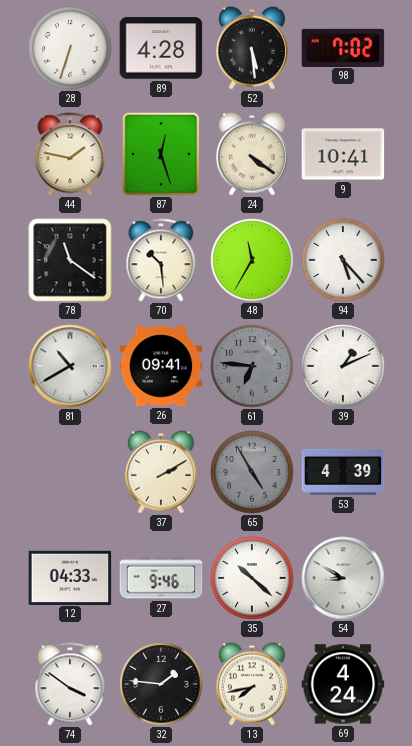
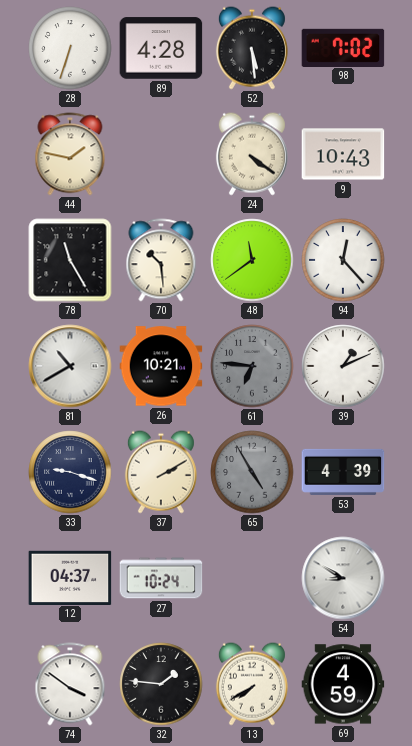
87: 12:27 -> none (161, 154)
9: 10:41 -> 10:43 (343, 154)
78: 11:21 -> 11:25 (70, 260)
48: 11:35 -> 11:39 (252, 260)
94: 5:23 -> 12:23 (343, 260)
26: 09:41 -> 10:21 (161, 366)
33: none -> 9:18 (70, 472)
12: 04:33 -> 04:37 (70, 577)
27: 9:46 -> 10:24 (161, 578)
35: 10:22 -> none (252, 578)
13: 7:43 -> 7:40 (252, 684)
69: 4:24 -> 4:59 (343, 684)
